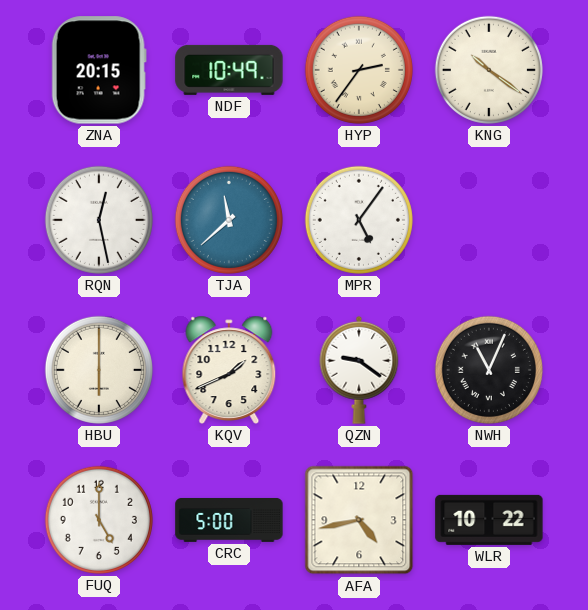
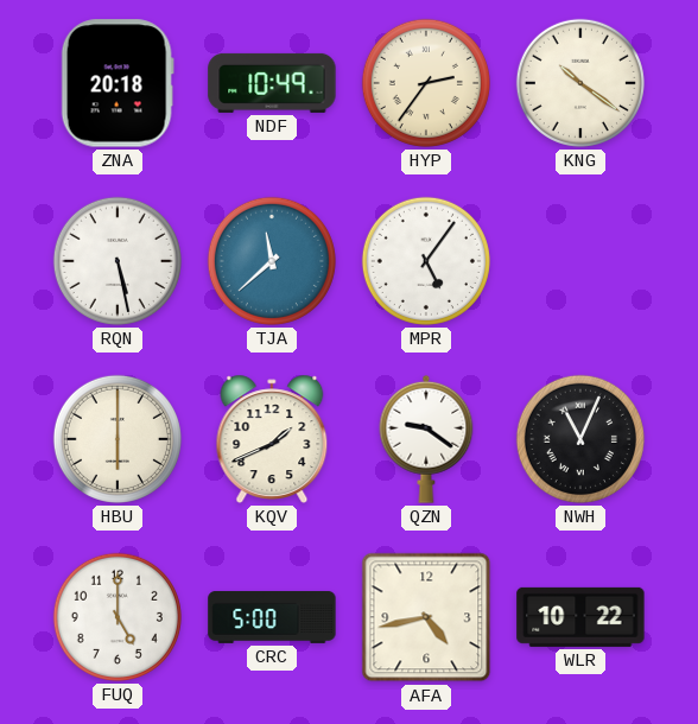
ZNA: 20:15 -> 20:18 (118, 83)
RQN: 12:28 -> 5:28 (118, 261)
